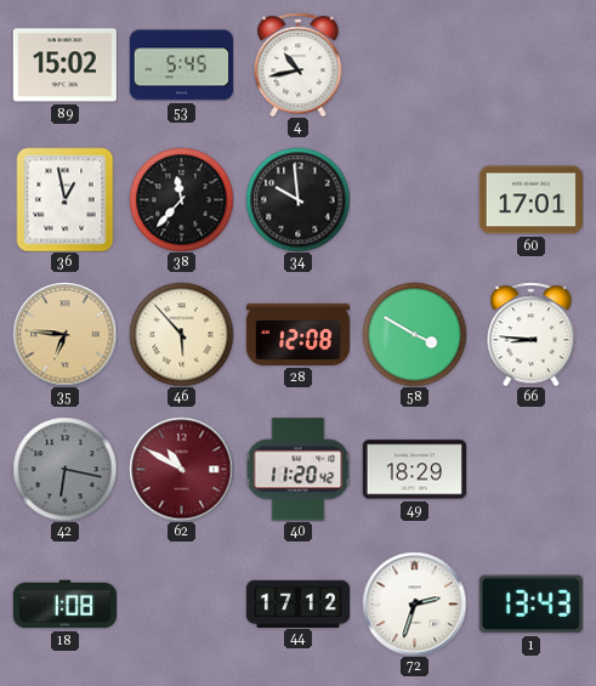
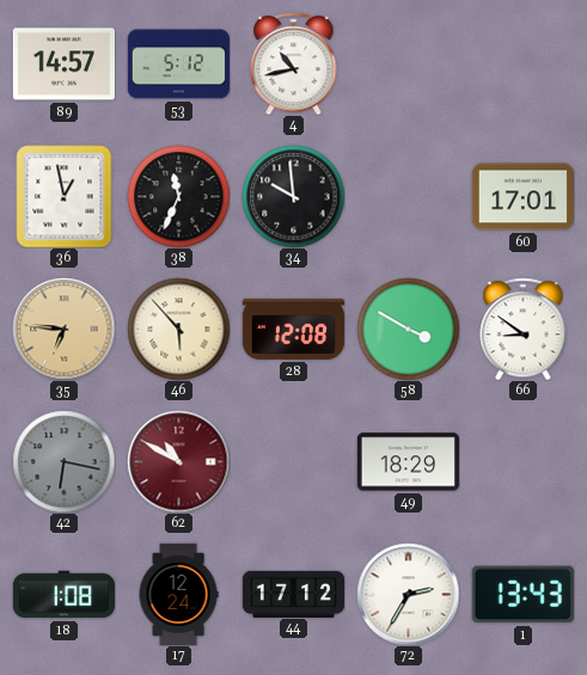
89: 15:02 -> 14:57 (63, 65)
53: 5:45 -> 5:12 (178, 65)
38: 11:37 -> 11:34 (178, 196)
66: 8:46 -> 8:51 (524, 329)
40: 11:20 -> none (297, 470)
17: none -> 12:24 (178, 594)
72: 2:33 -> 2:35 (408, 594)
